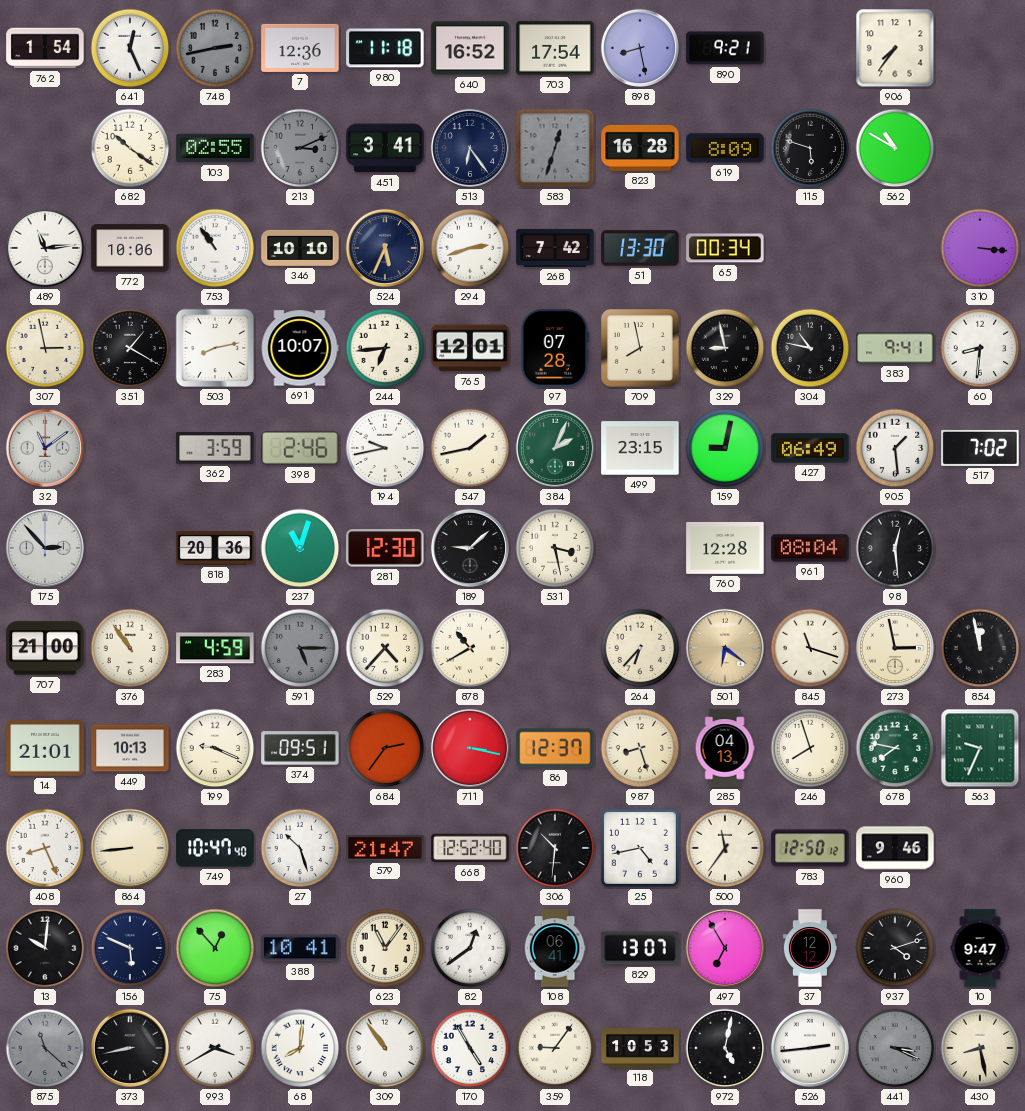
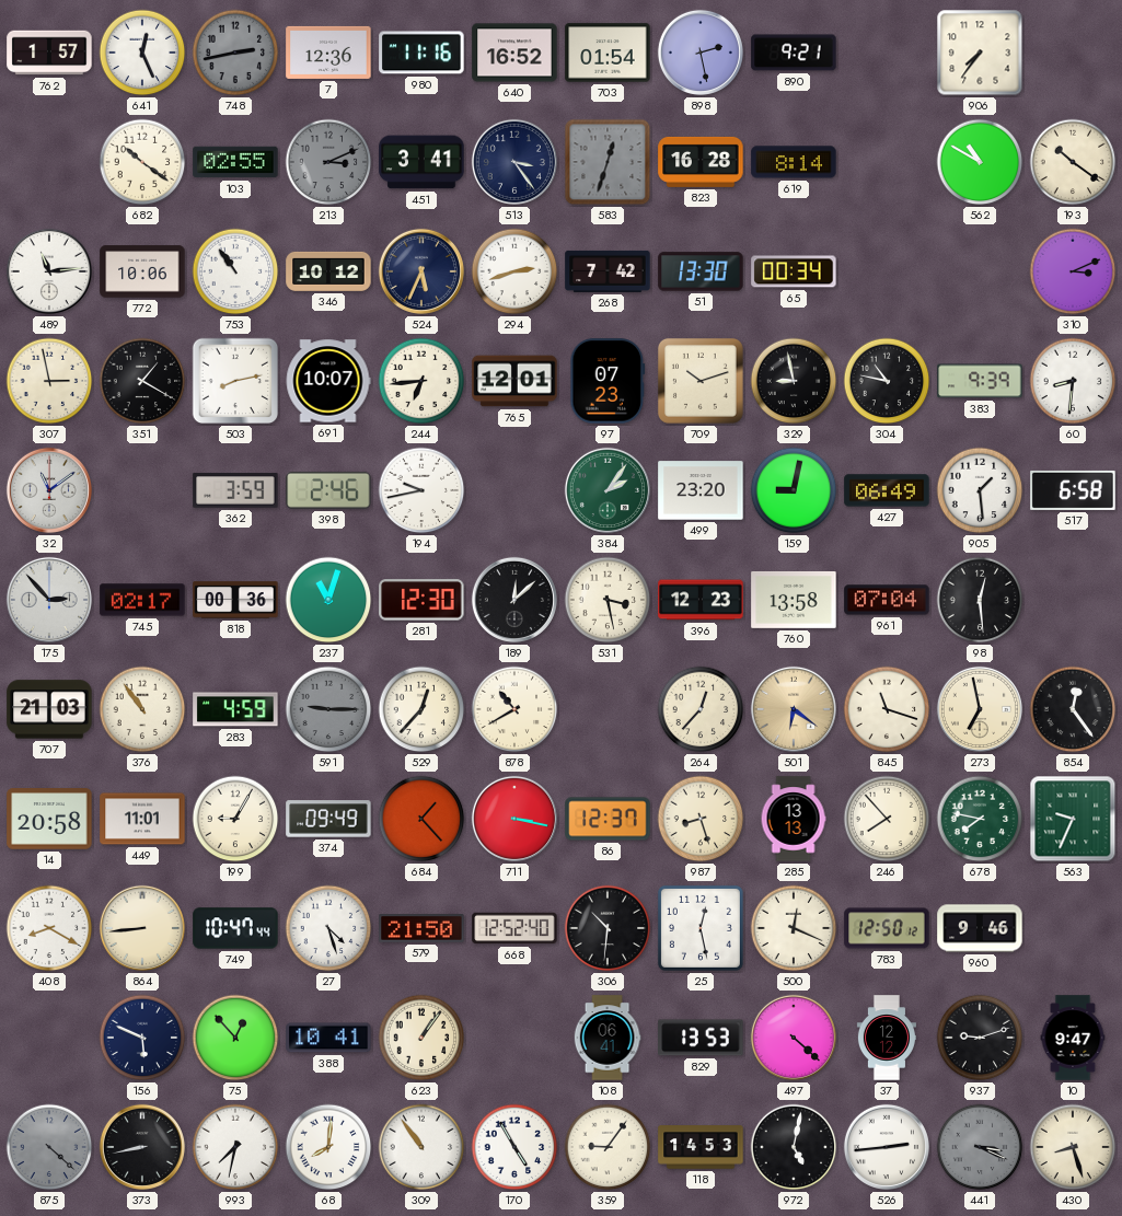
762: 1:54 -> 1:57 (49, 53)
980: 11:18 -> 11:16 (421, 53)
703: 17:54 -> 01:54 (608, 53)
898: 8:28 -> 2:28 (701, 53)
513: 6:24 -> 3:24 (514, 162)
619: 8:09 -> 8:14 (794, 162)
115: 5:48 -> none (810, 148)
193: none -> 10:21 (1073, 162)
346: 10:10 -> 10:12 (328, 271)
310: 3:16 -> 3:11 (1073, 271)
97: 07:28 -> 07:23 (608, 381)
709: 7:58 -> 10:12 (701, 381)
383: 9:41 -> 9:39 (980, 381)
547: 1:43 -> none (470, 448)
384: 2:04 -> 2:06 (608, 490)
499: 23:15 -> 23:20 (701, 490)
517: 7:02 -> 6:58 (1073, 490)
745: none -> 02:17 (142, 600)
818: 20:36 -> 00:36 (235, 600)
189: 9:08 -> 12:08 (514, 600)
396: none -> 12:23 (701, 600)
760: 12:28 -> 13:58 (794, 600)
961: 08:04 -> 07:04 (887, 600)
707: 21:00 -> 21:03 (49, 709)
591: 5:15 -> 9:15 (328, 709)
529: 4:37 -> 12:37 (421, 709)
264: 6:37 -> 12:37 (701, 709)
273: 2:58 -> 6:58 (980, 709)
854: 11:58 -> 12:24 (1073, 709)
14: 21:01 -> 20:58 (49, 819)
449: 10:13 -> 11:01 (142, 819)
199: 9:19 -> 9:05 (235, 819)
374: 09:51 -> 09:49 (328, 819)
684: 2:36 -> 1:23 (421, 819)
285: 04:13 -> 13:13 (794, 819)
246: 7:57 -> 7:53 (887, 819)
408: 8:26 -> 8:20 (49, 928)
749: 10:47:40 -> 10:47:44 (235, 928)
27: 10:27 -> 4:27 (328, 928)
579: 21:47 -> 21:50 (421, 928)
25: 4:43 -> 12:28 (701, 928)
500: 11:36 -> 12:19 (794, 928)
13: 10:01 -> none (45, 948)
623: 11:06 -> 1:06 (421, 1038)
82: 12:39 -> none (470, 948)
829: 13:07 -> 13:53 (701, 1038)
497: 6:55 -> 4:22 (794, 1038)
937: 4:12 -> 9:12 (980, 1038)
875: 11:22 -> 4:22 (49, 1147)
993: 3:40 -> 7:32 (235, 1147)
118: 10:53 -> 14:53 (701, 1147)
430: 8:28 -> 8:27 (1073, 1147)
